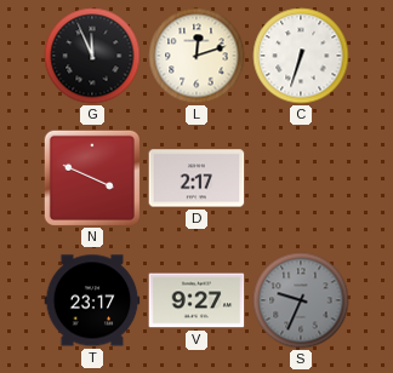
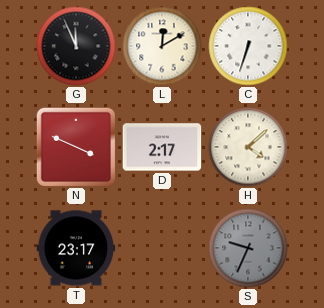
L: 12:12 -> 12:10 (162, 46)
H: none -> 4:08 (248, 147)
V: 9:27 -> none (196, 300)
